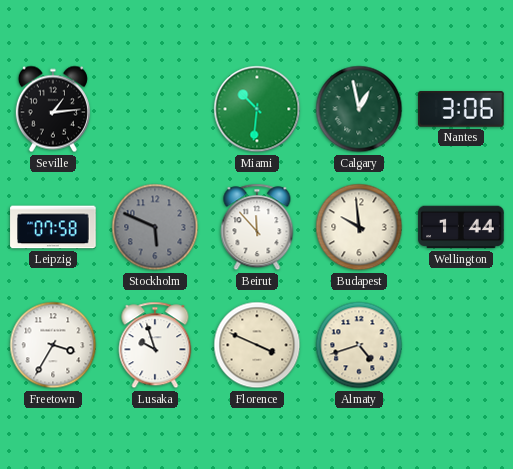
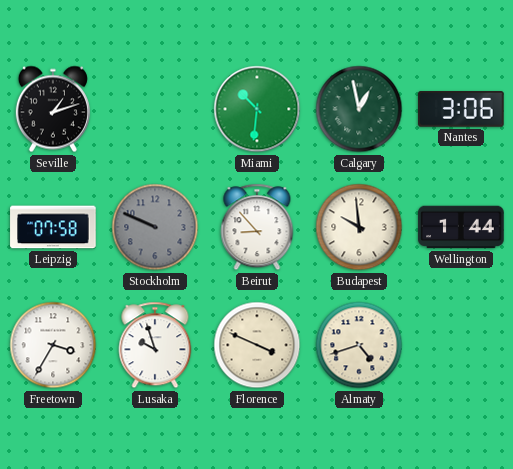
Seville: 1:14 -> 1:12 (53, 109)
Stockholm: 5:49 -> 9:49 (155, 227)
Beirut: 11:53 -> 8:53 (257, 227)
